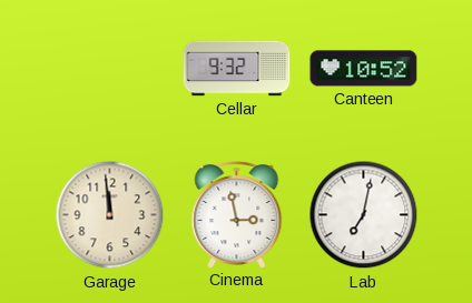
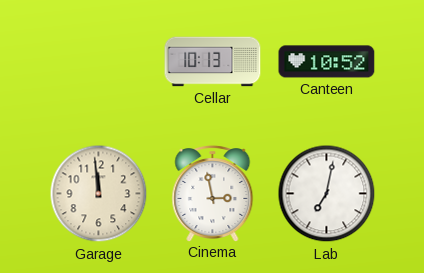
Cellar: 9:32 -> 10:13 (213, 62)
